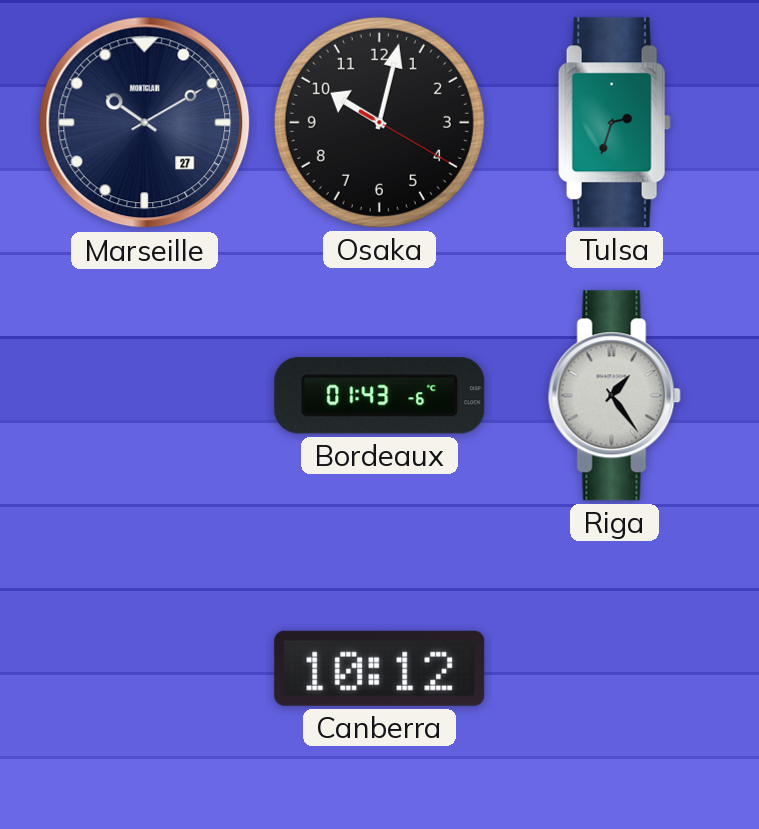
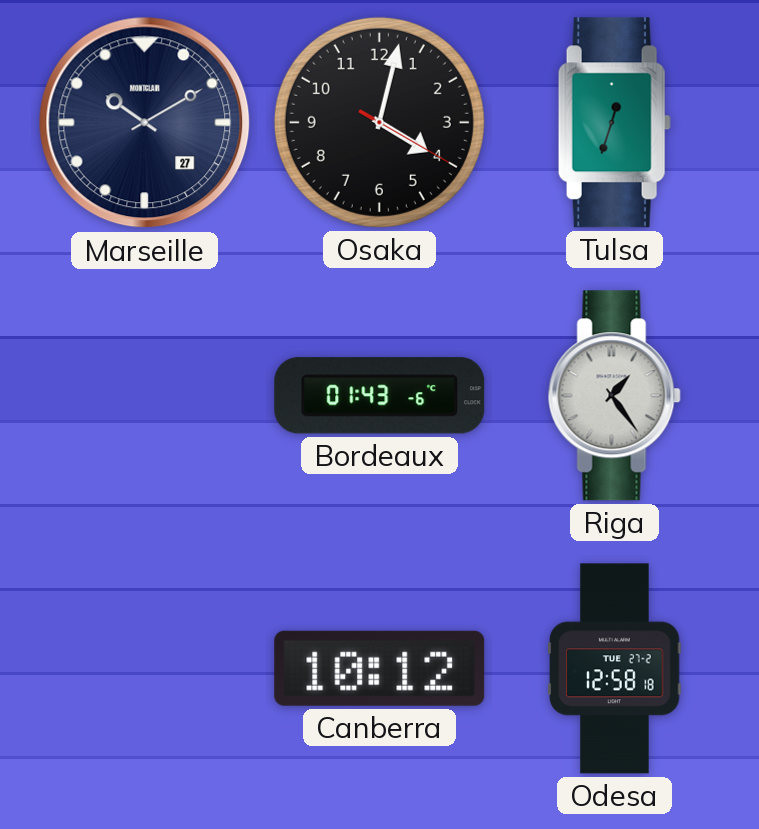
Osaka: 10:02 -> 4:02 (379, 122)
Tulsa: 2:33 -> 12:33 (614, 123)
Odesa: none -> 12:58 (615, 669)
